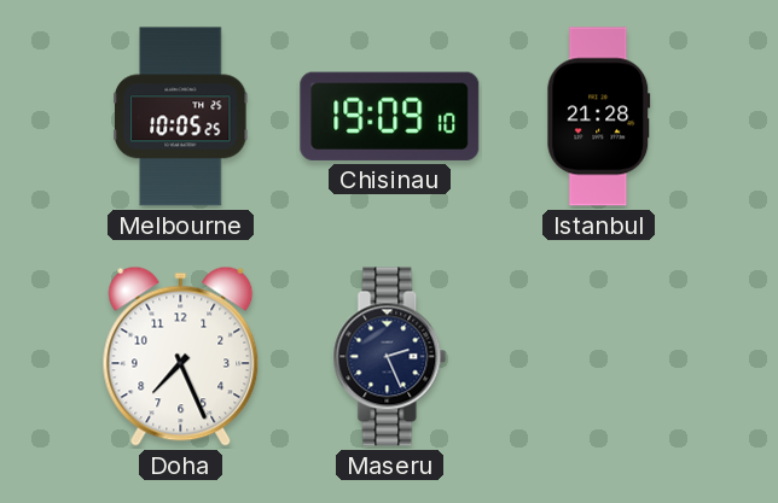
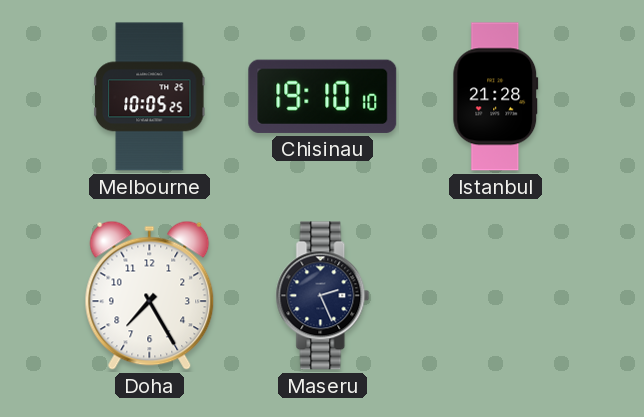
Chisinau: 19:09 -> 19:10 (323, 96)
Doha: 7:26 -> 7:25 (150, 295)
